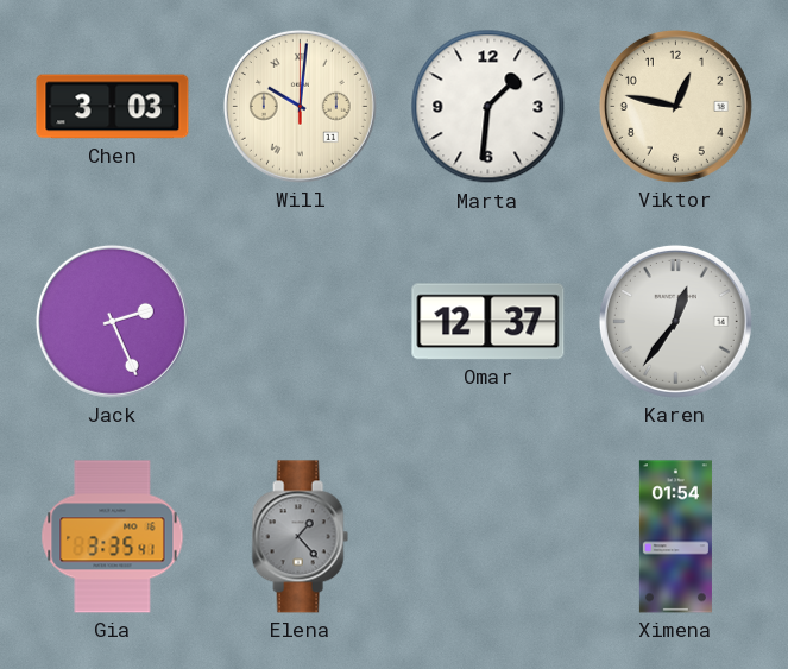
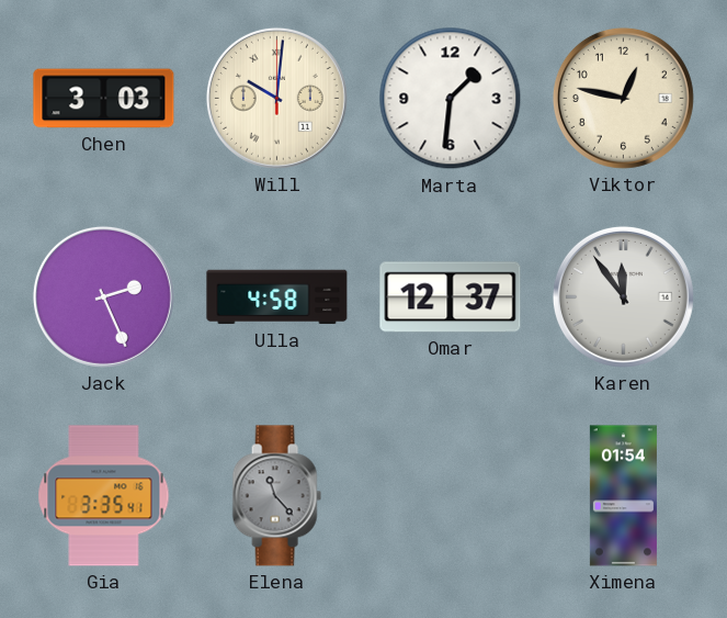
Ulla: none -> 4:58 (277, 297)
Karen: 12:36 -> 11:54 (623, 296)
Elena: 1:23 -> 11:23 (276, 496)
